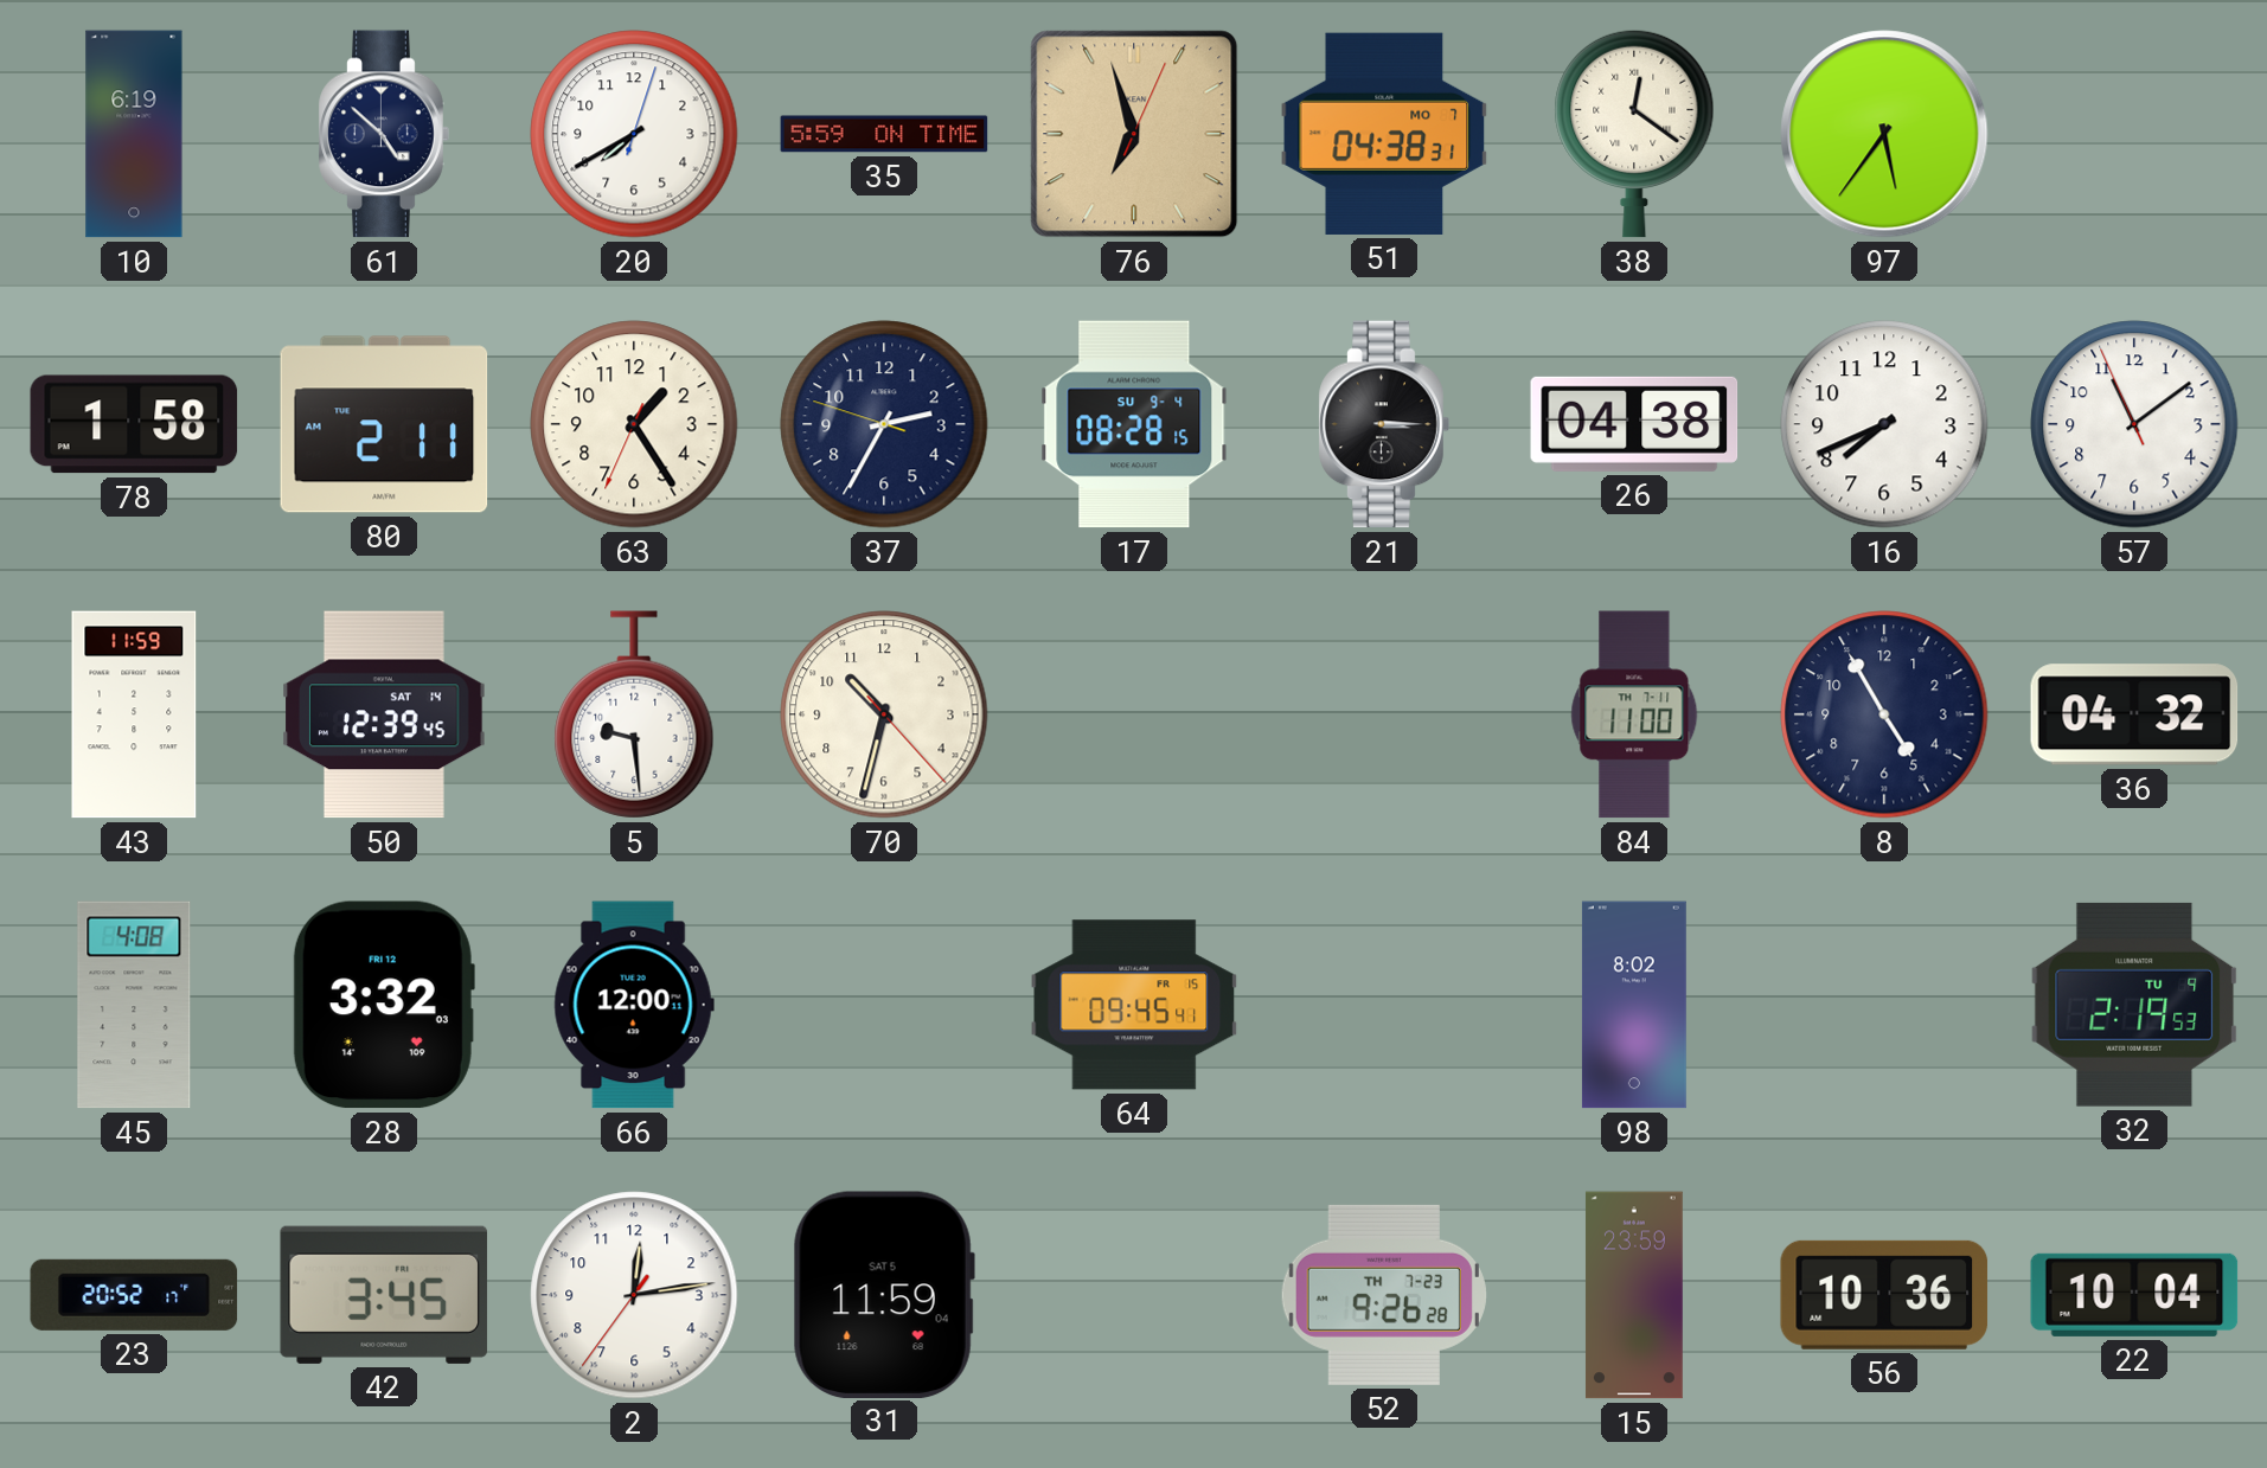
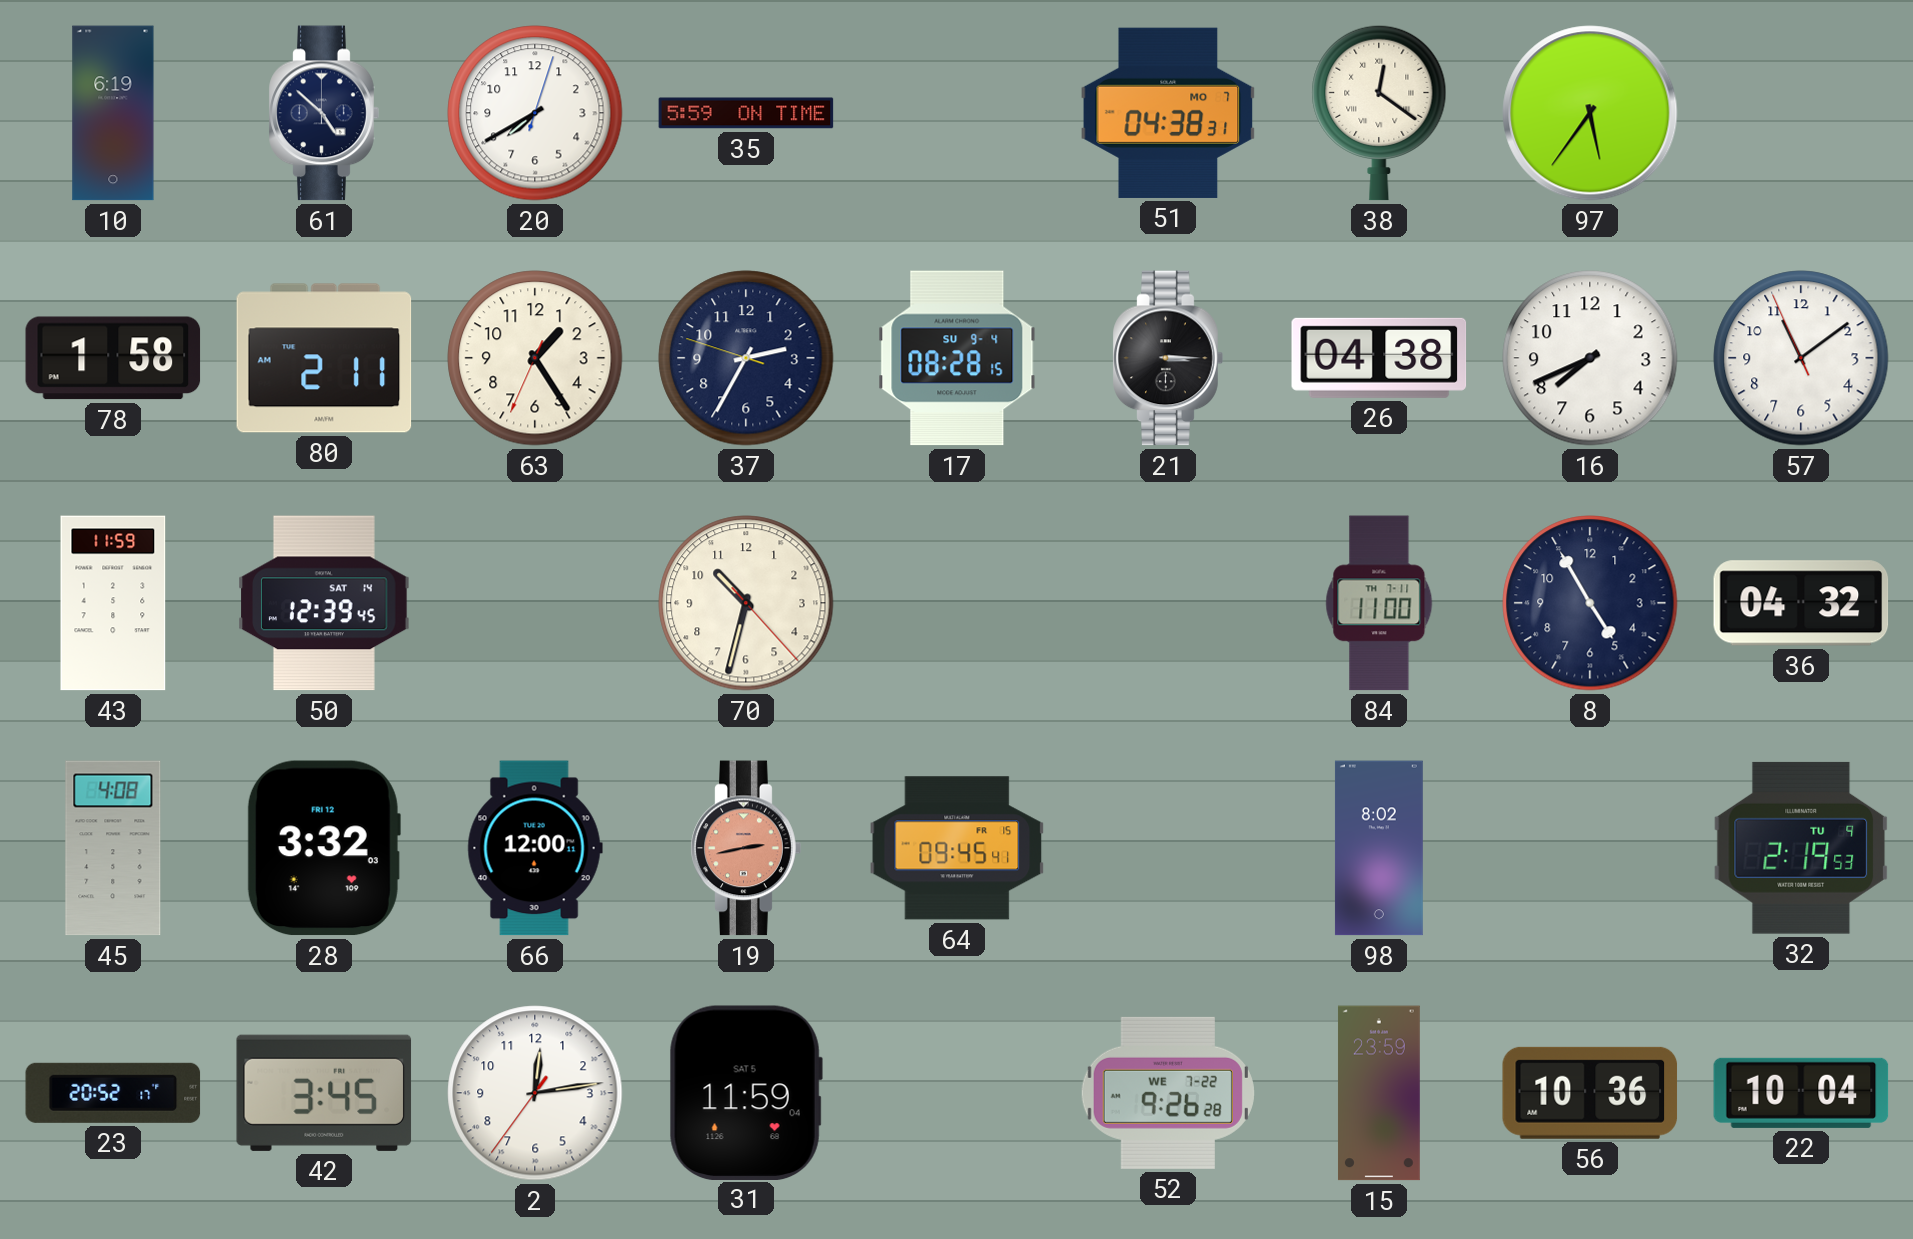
76: 6:57 -> none (1134, 134)
5: 9:29 -> none (634, 714)
19: none -> 2:43 (746, 848)
52 date: TH 7-23 -> WE 7-22 (1168, 1093)
